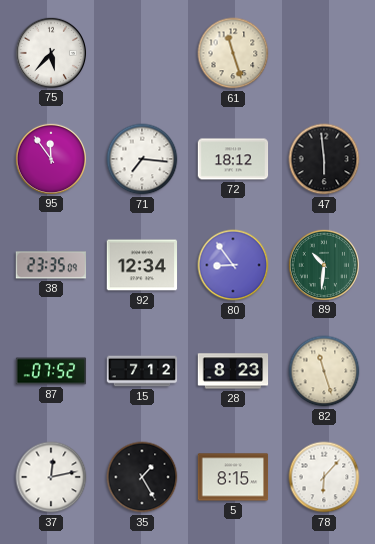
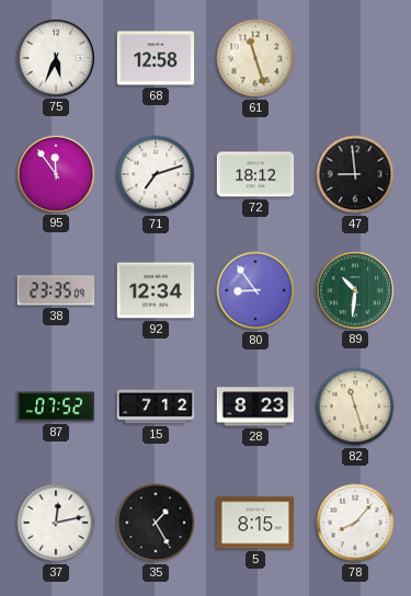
75: 5:37 -> 5:34 (55, 57)
68: none -> 12:58 (156, 58)
71: 7:16 -> 7:12 (156, 174)
47: 5:59 -> 8:59 (355, 174)
78: 6:07 -> 8:07 (355, 523)
